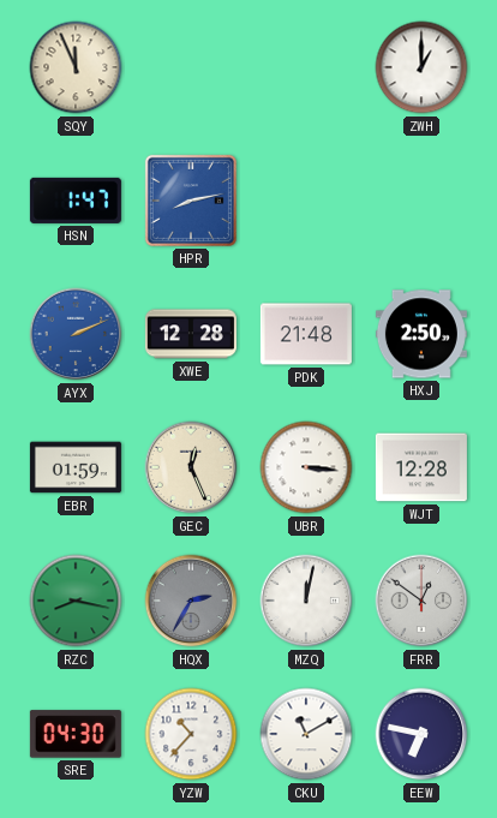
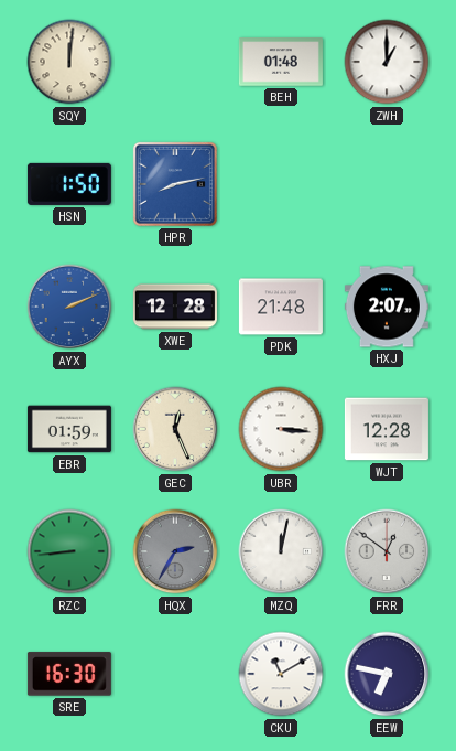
SQY: 11:56 -> 12:01 (69, 62)
BEH: none -> 01:48 (281, 62)
HSN: 1:47 -> 1:50 (69, 184)
HXJ: 2:50 -> 2:07 (387, 307)
RZC: 8:17 -> 8:44 (69, 551)
SRE: 04:30 -> 16:30 (69, 674)
YZW: 10:37 -> none (191, 734)
